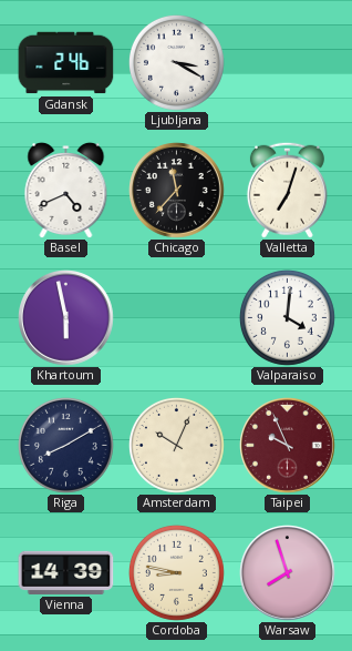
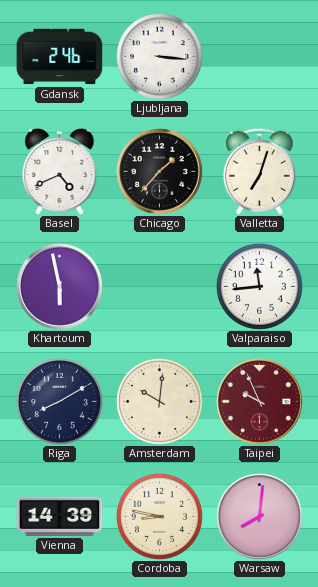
Ljubljana: 3:20 -> 3:16 (159, 56)
Chicago: 11:37 -> 1:37 (160, 172)
Valparaiso: 4:01 -> 11:44 (259, 286)
Amsterdam: 10:04 -> 10:01 (159, 401)
Warsaw: 7:57 -> 8:01 (260, 517)
